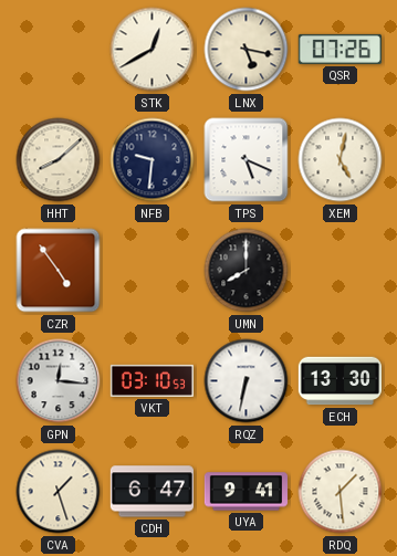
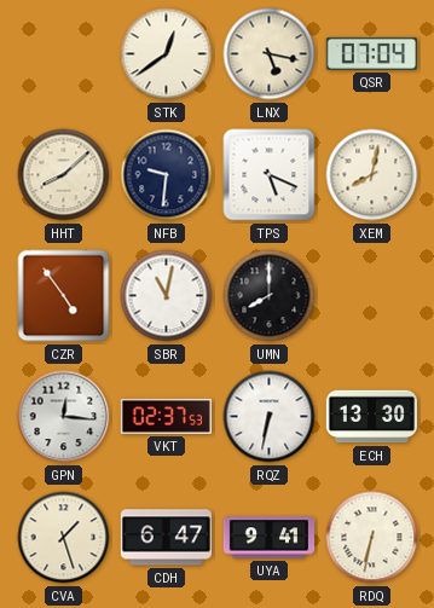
STK: 12:40 -> 12:39 (167, 54)
QSR: 07:26 -> 07:04 (371, 53)
XEM: 5:02 -> 8:02 (372, 175)
SBR: none -> 11:02 (167, 296)
VKT: 03:10 -> 02:37 (166, 416)
RDQ: 1:29 -> 6:32 (372, 538)
